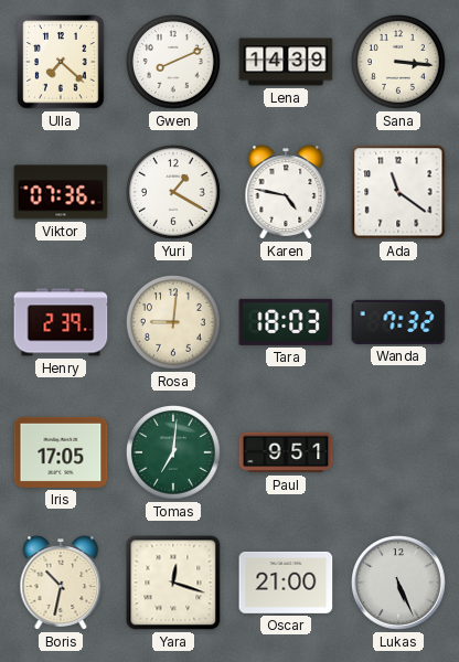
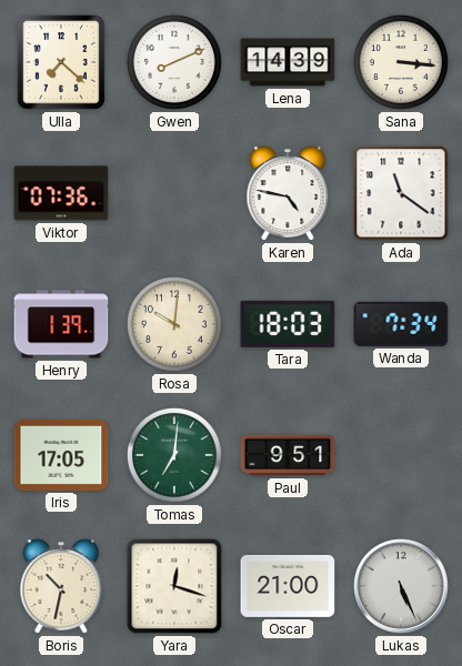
Yuri: 1:20 -> none (173, 192)
Henry: 2:39 -> 1:39 (61, 324)
Rosa: 9:01 -> 10:01 (174, 324)
Wanda: 7:32 -> 7:34 (401, 324)
